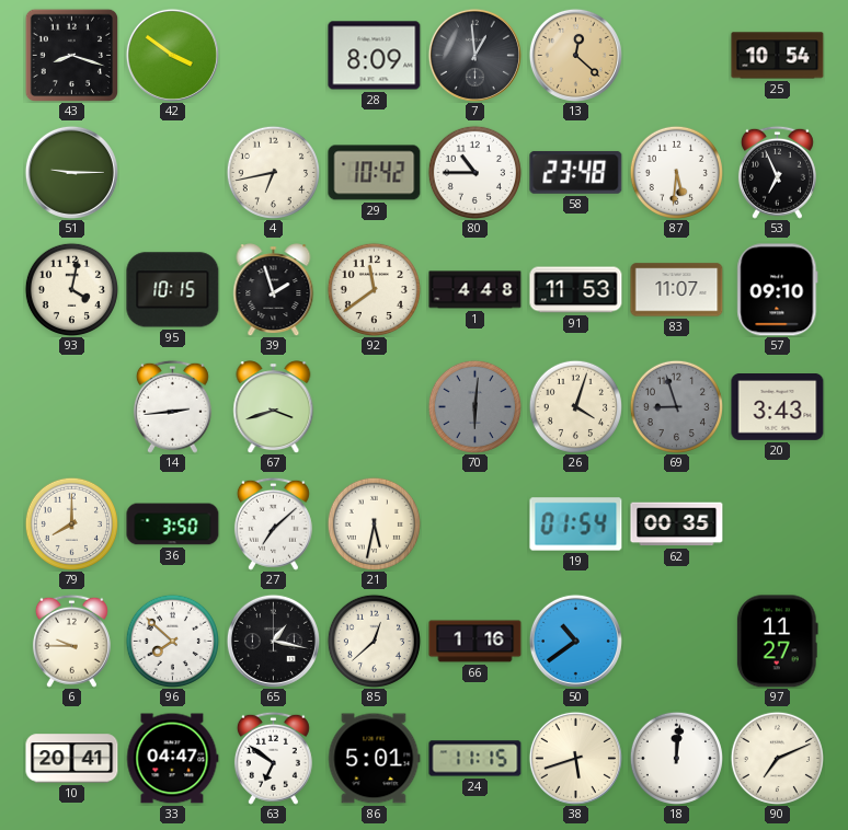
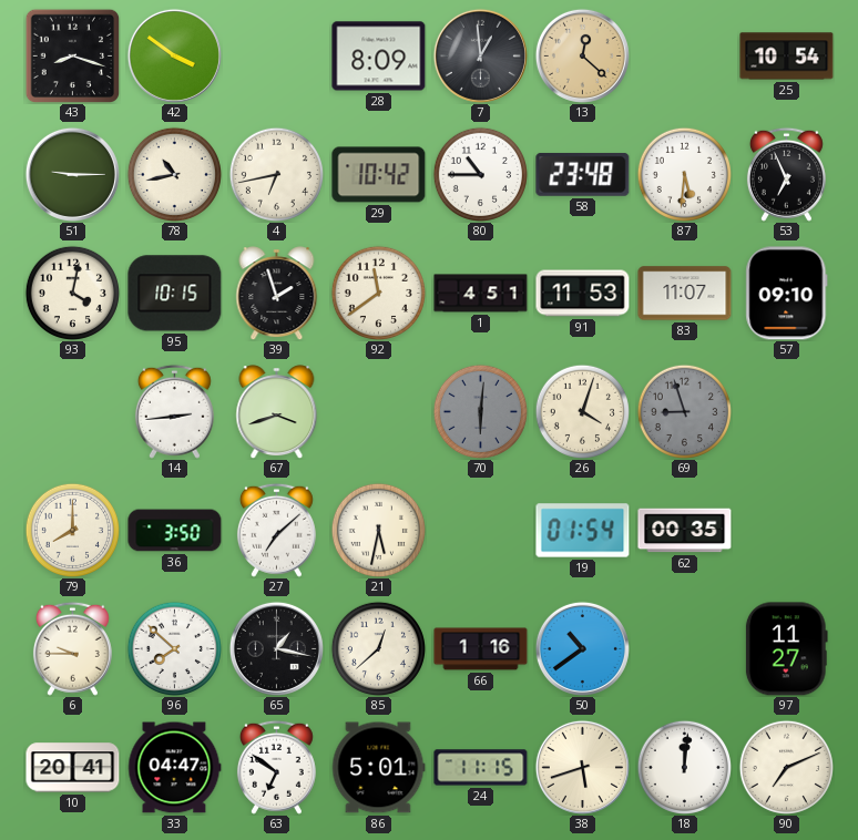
78: none -> 10:43 (174, 174)
1: 4:48 -> 4:51 (481, 294)
20: 3:43 -> none (778, 407)
